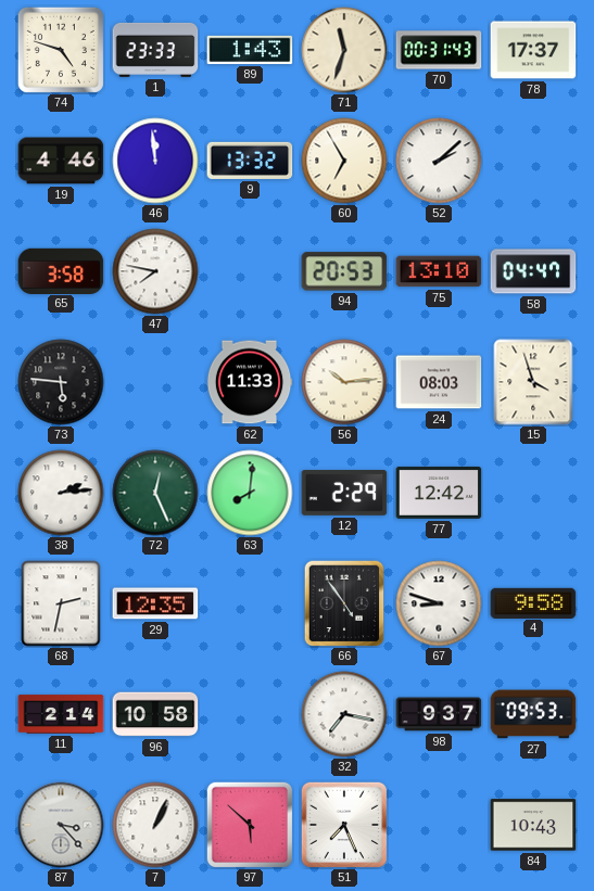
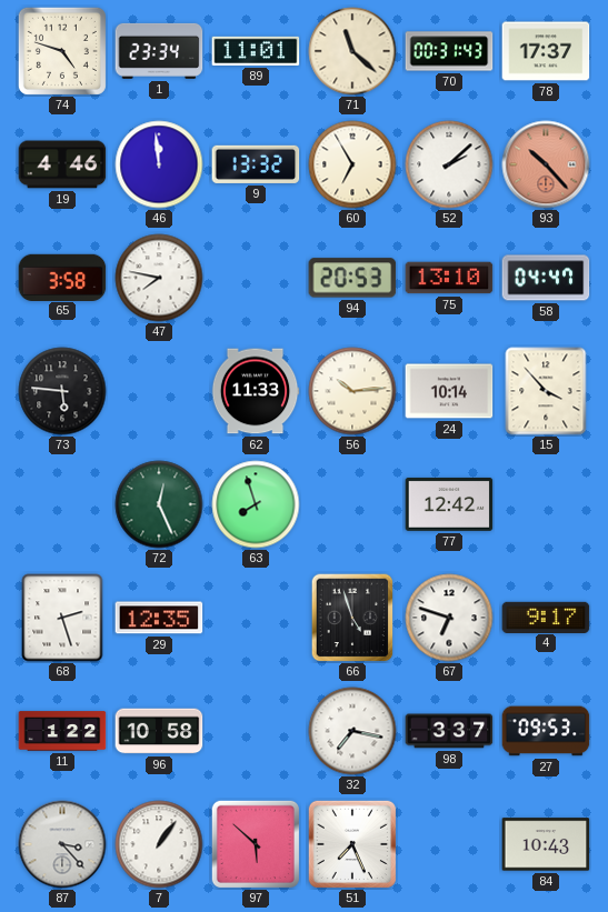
1: 23:33 -> 23:34 (159, 51)
89: 1:43 -> 11:01 (256, 51)
71: 11:33 -> 11:22 (352, 51)
93: none -> 10:23 (546, 164)
24: 08:03 -> 10:14 (449, 391)
15: 3:57 -> 3:53 (546, 391)
38: 2:14 -> none (61, 493)
63: 8:01 -> 7:57 (256, 504)
12: 2:29 -> none (344, 494)
68: 2:32 -> 2:27 (62, 618)
66: 4:54 -> 4:57 (352, 618)
67: 8:48 -> 6:48 (449, 618)
4: 9:58 -> 9:17 (546, 617)
11: 2:14 -> 1:22 (62, 731)
98: 9:37 -> 3:37 (449, 731)
7: 1:04 -> 1:06 (159, 844)
